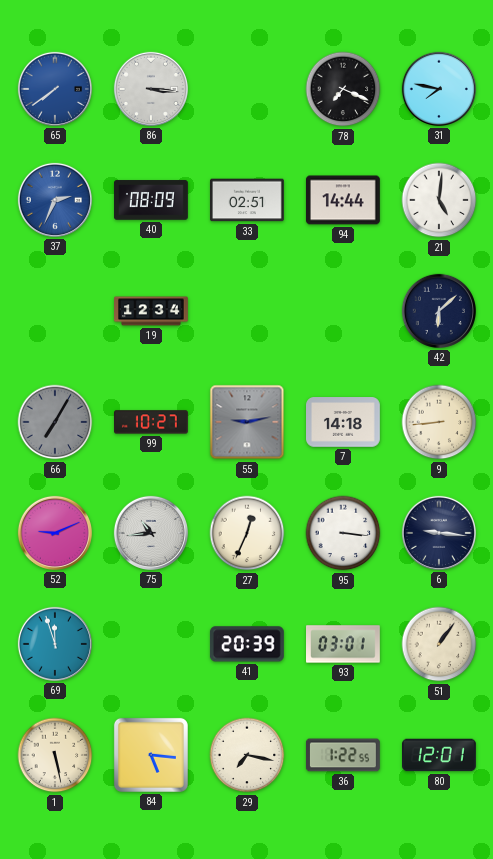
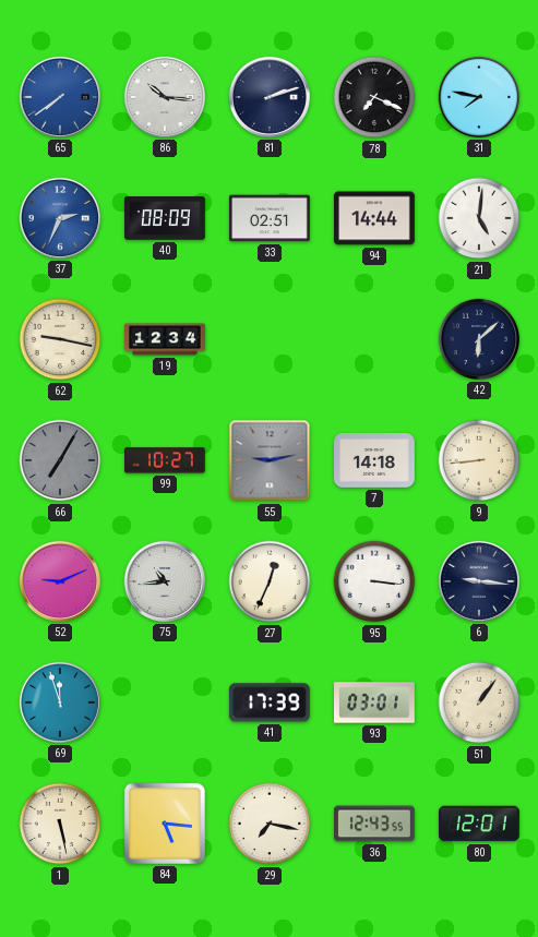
86: 3:16 -> 10:16 (165, 97)
81: none -> 2:12 (270, 97)
62: none -> 9:17 (60, 339)
41: 20:39 -> 17:39 (270, 702)
36: 1:22 -> 12:43 (374, 824)
